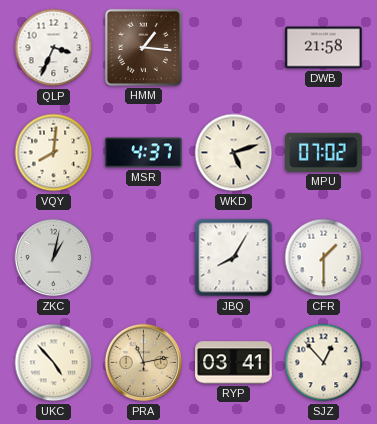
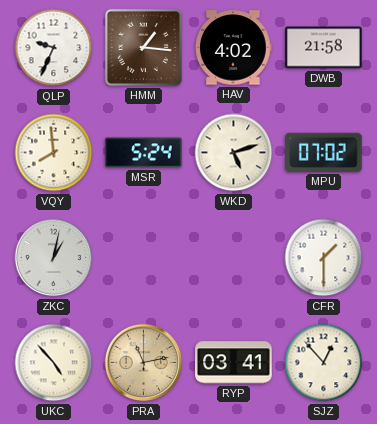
QLP: 3:34 -> 9:34 (54, 48)
HAV: none -> 4:02 (234, 48)
VQY: 8:01 -> 7:59 (54, 153)
MSR: 4:37 -> 5:24 (144, 153)
JBQ: 8:05 -> none (234, 258)
